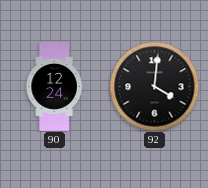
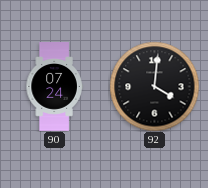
90: 12:24 -> 07:24 (54, 87)
